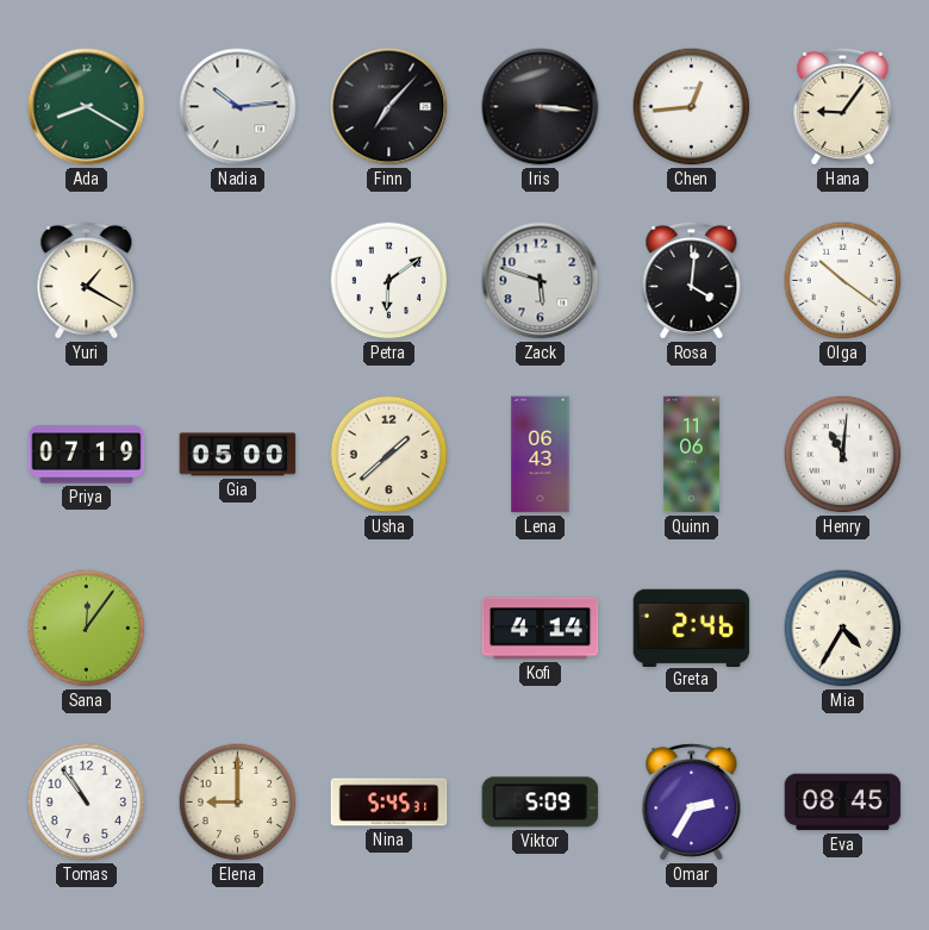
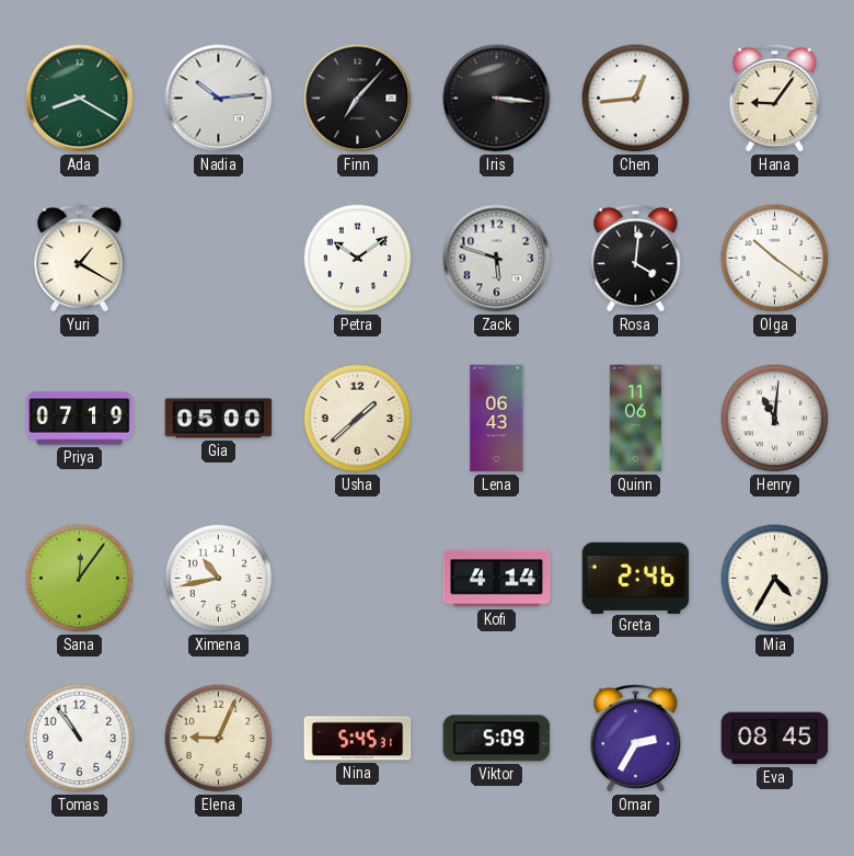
Petra: 6:09 -> 10:09 (358, 259)
Ximena: none -> 10:43 (219, 579)
Elena: 9:00 -> 9:04 (219, 739)
